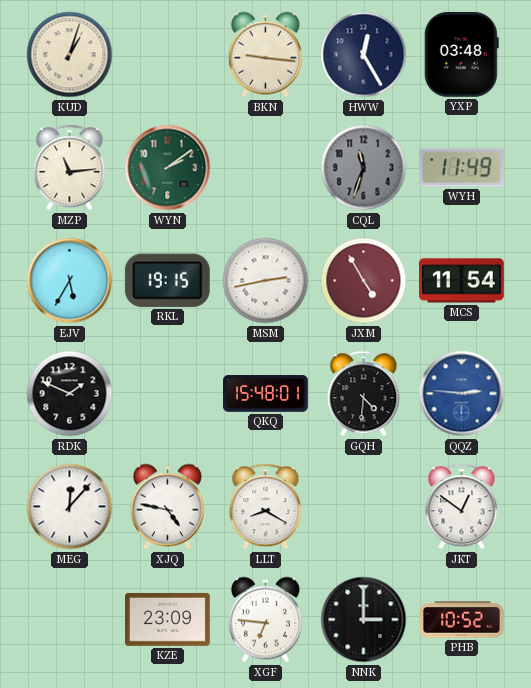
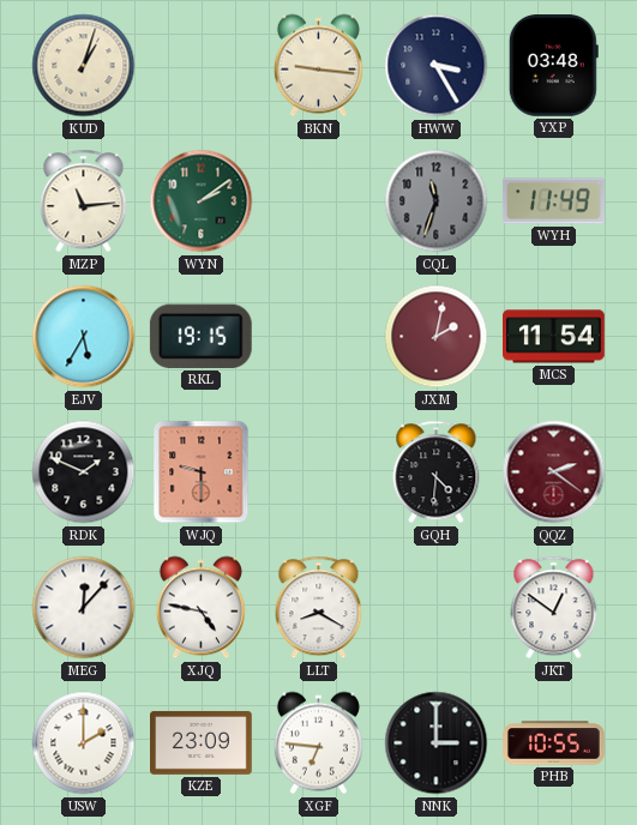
HWW: 12:25 -> 3:25 (437, 66)
MSM: 2:43 -> none (266, 281)
JXM: 4:55 -> 2:02 (437, 337)
WJQ: none -> 9:30 (202, 472)
QKQ: 15:48 -> none (266, 394)
QQZ: 2:46 -> 2:21 (554, 472)
QQZ dial: blue -> burgundy (554, 472)
USW: none -> 2:00 (84, 743)
PHB: 10:52 -> 10:55 (554, 743)
